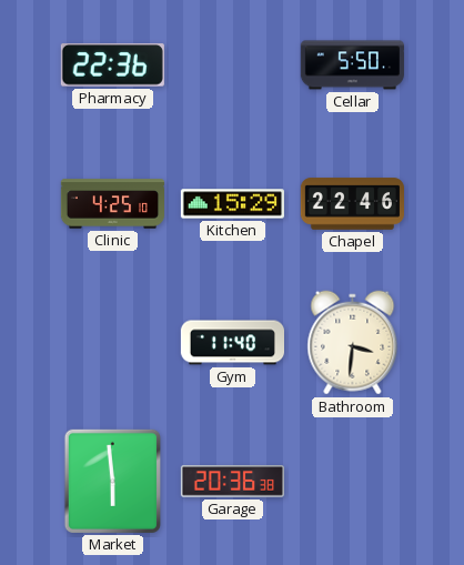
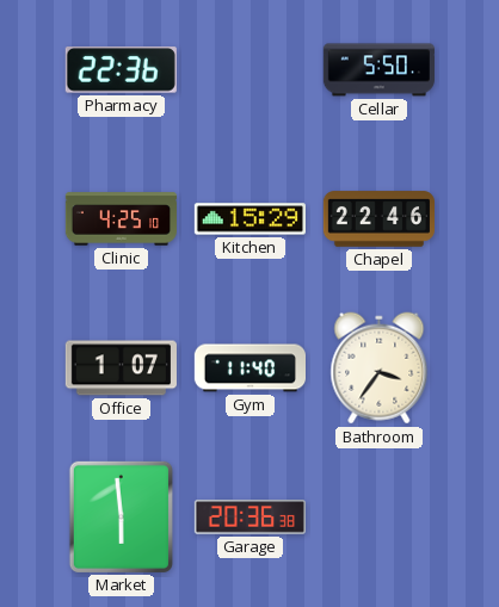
Office: none -> 1:07 (121, 368)
Bathroom: 3:31 -> 3:36 (380, 368)
